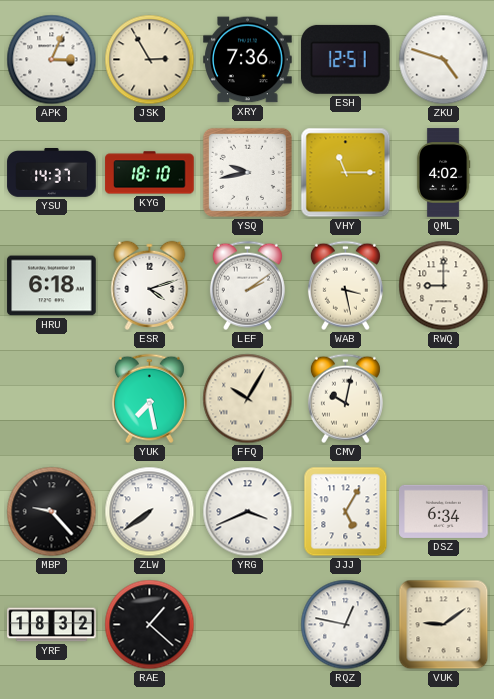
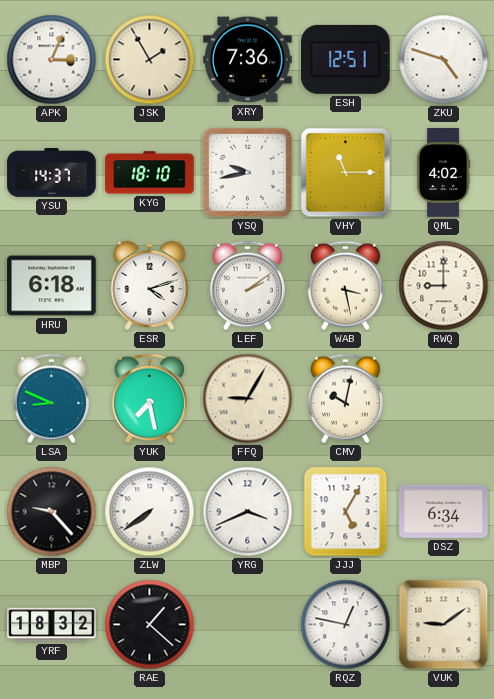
JSK: 2:55 -> 1:55 (150, 60)
LSA: none -> 8:49 (51, 399)
FFQ: 10:05 -> 9:05 (248, 399)
